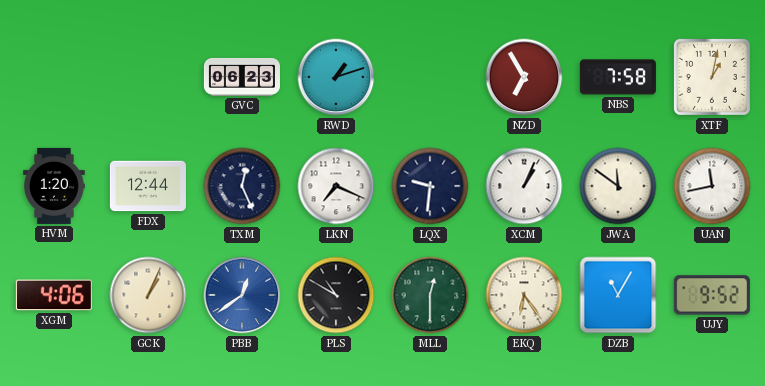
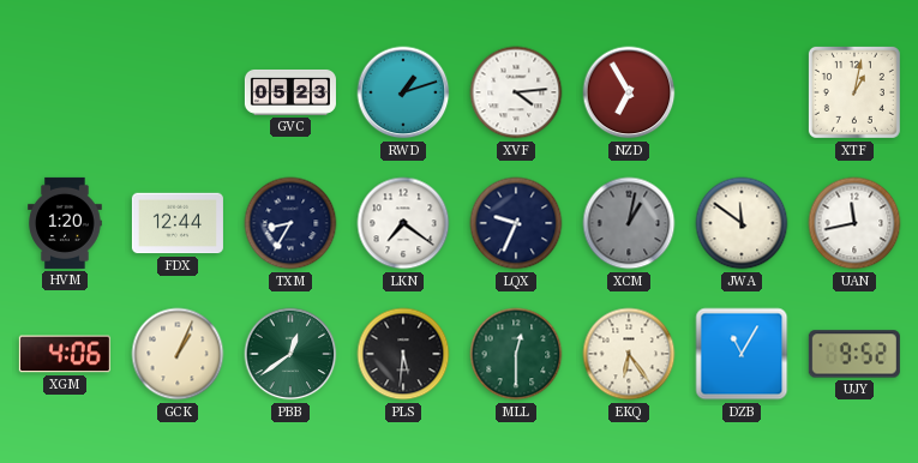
GVC: 06:23 -> 05:23 (290, 92)
XVF: none -> 4:14 (516, 92)
NBS: 7:58 -> none (618, 77)
TXM: 12:26 -> 8:35 (290, 223)
LKN: 7:19 -> 7:21 (403, 223)
LQX: 9:31 -> 9:34 (516, 223)
XCM: 1:04 -> 1:02 (629, 223)
XCM dial: white -> grey (629, 223)
PBB dial: blue -> green (290, 354)
PLS: 10:50 -> 5:31 (403, 354)
